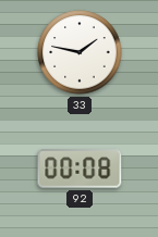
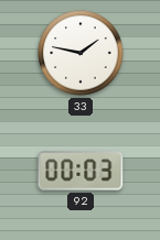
92: 00:08 -> 00:03 (81, 171)
